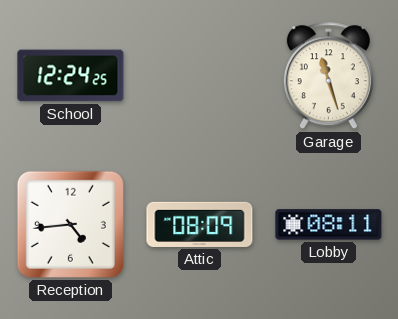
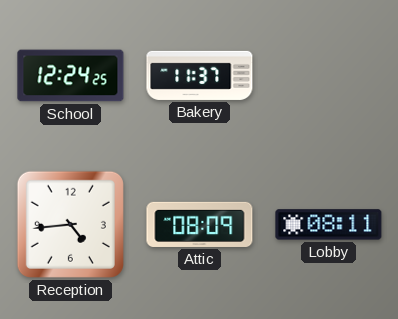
Bakery: none -> 11:37 (200, 75)
Garage: 11:27 -> none (328, 76)
